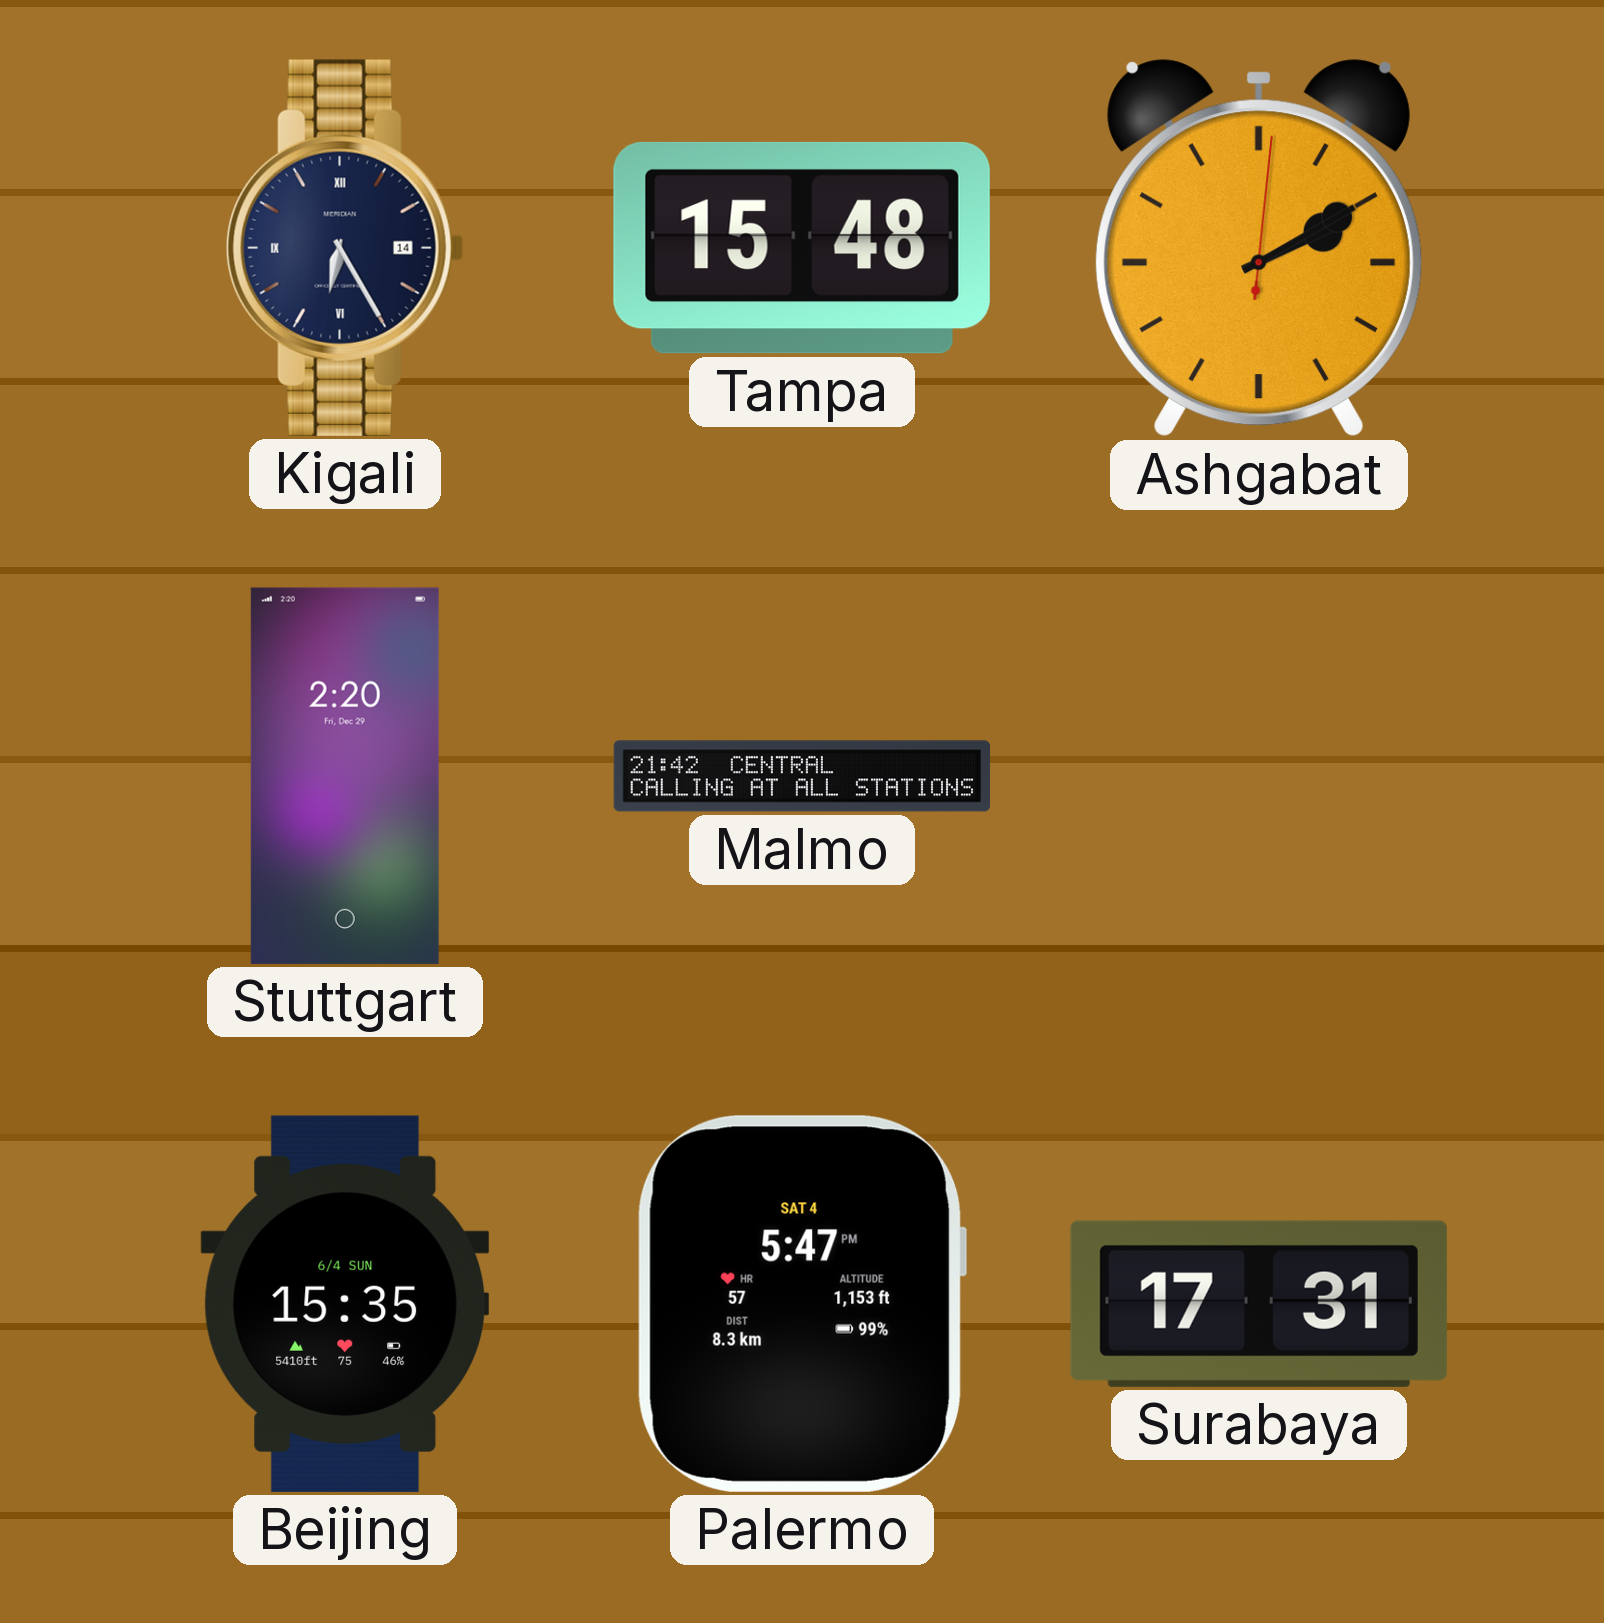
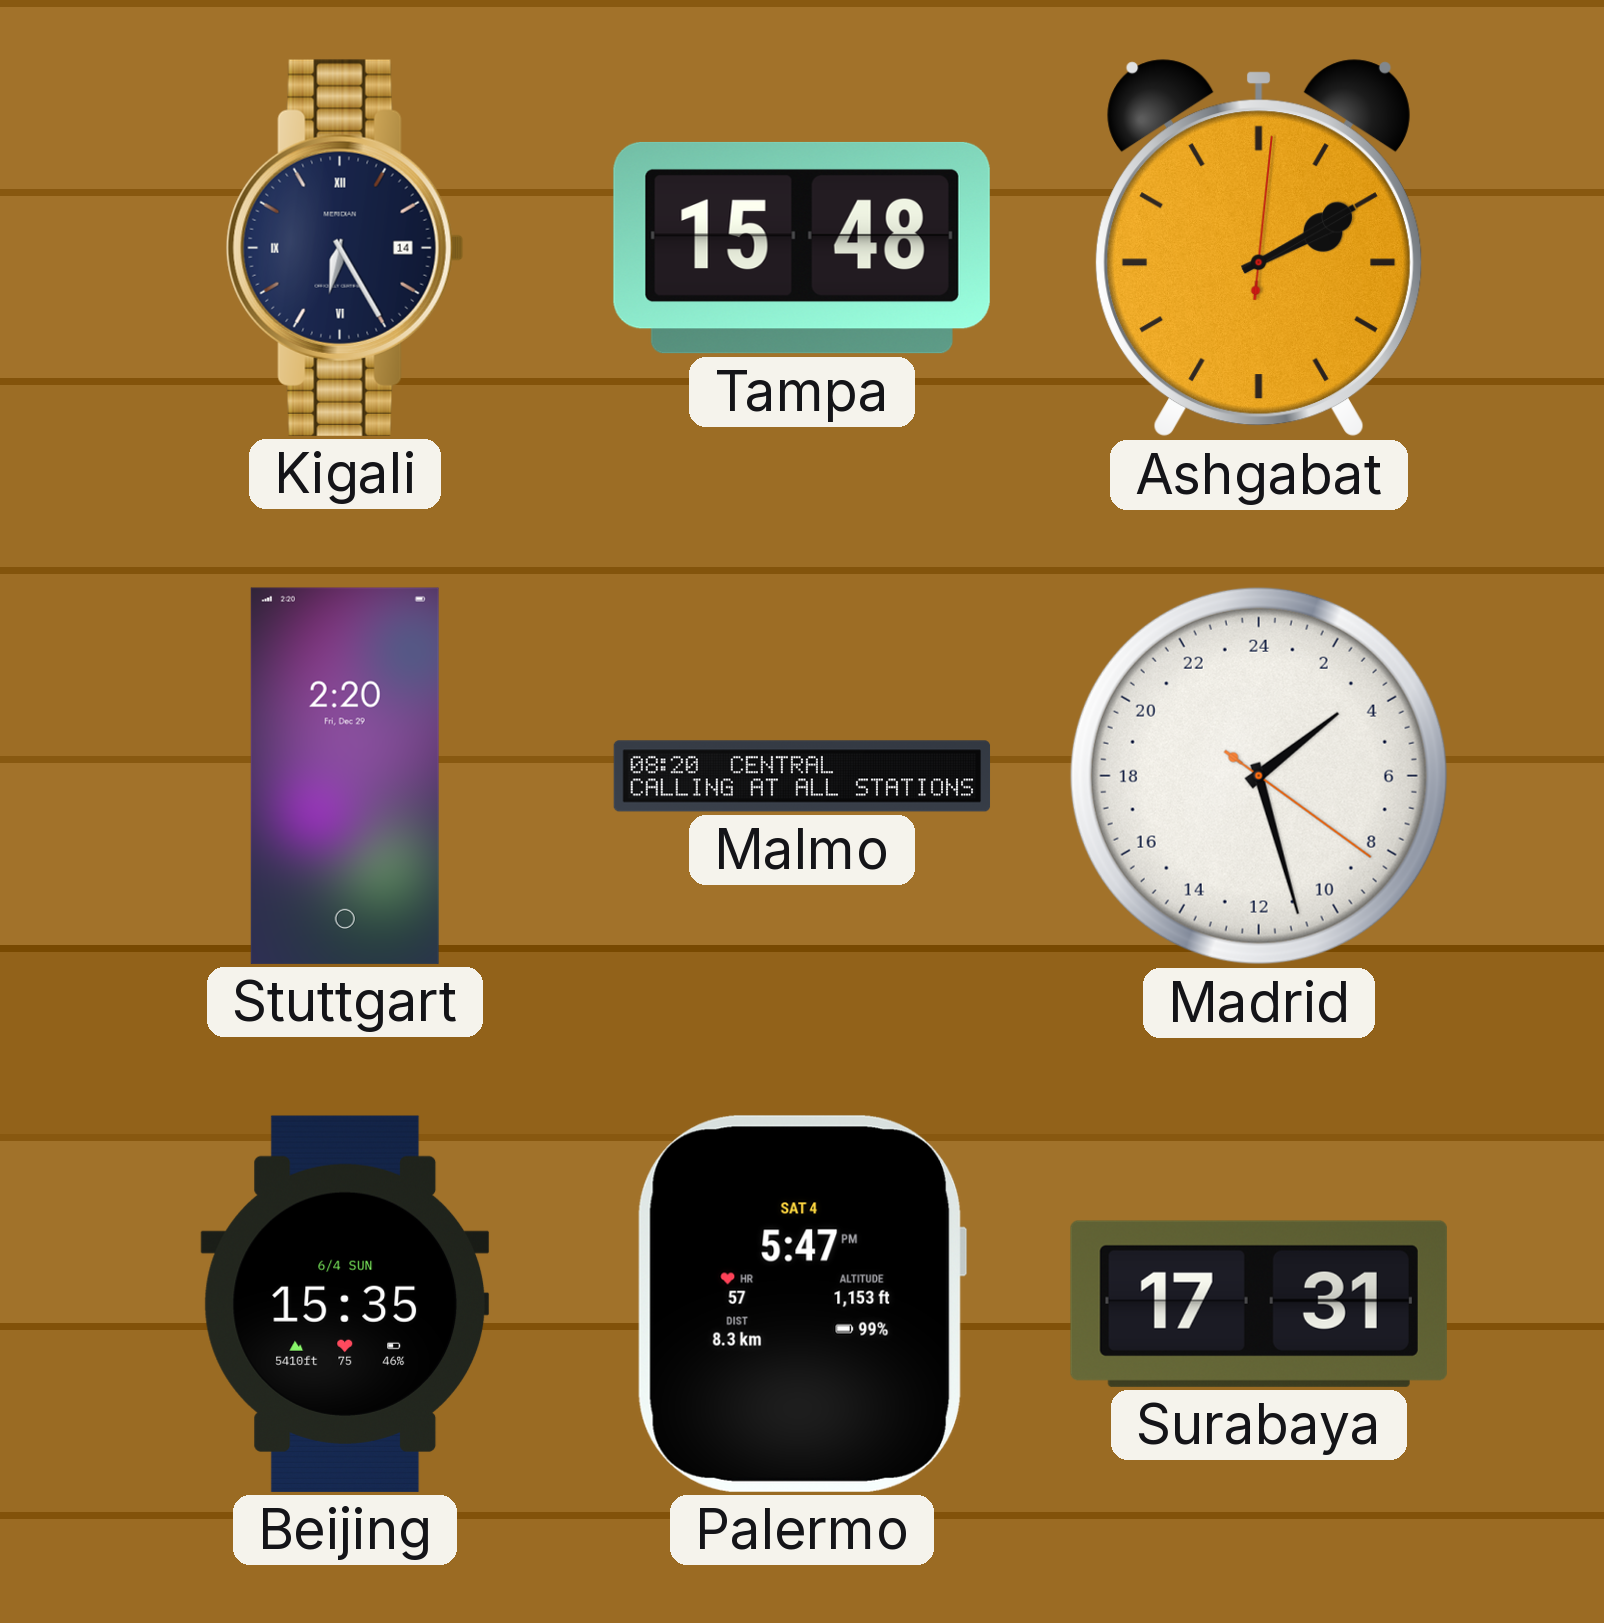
Malmo: 21:42 -> 08:20 (802, 776)
Madrid: none -> 3:27 (1259, 776)
